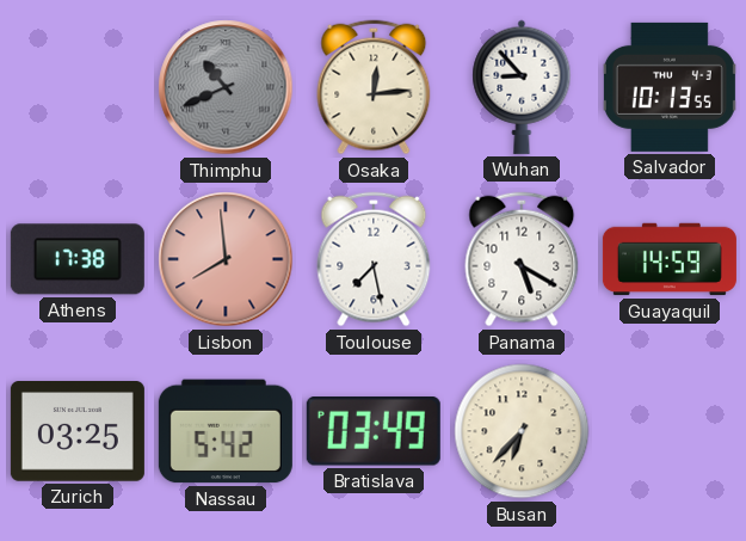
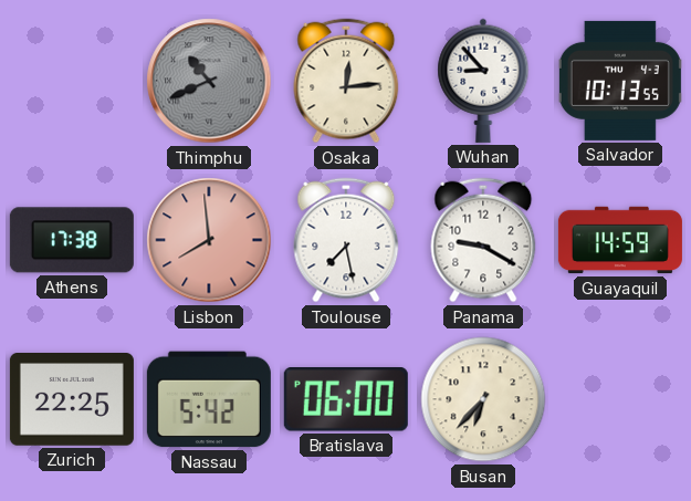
Panama: 5:20 -> 9:20 (483, 240)
Zurich: 03:25 -> 22:25 (72, 400)
Bratislava: 03:49 -> 06:00 (346, 399)
